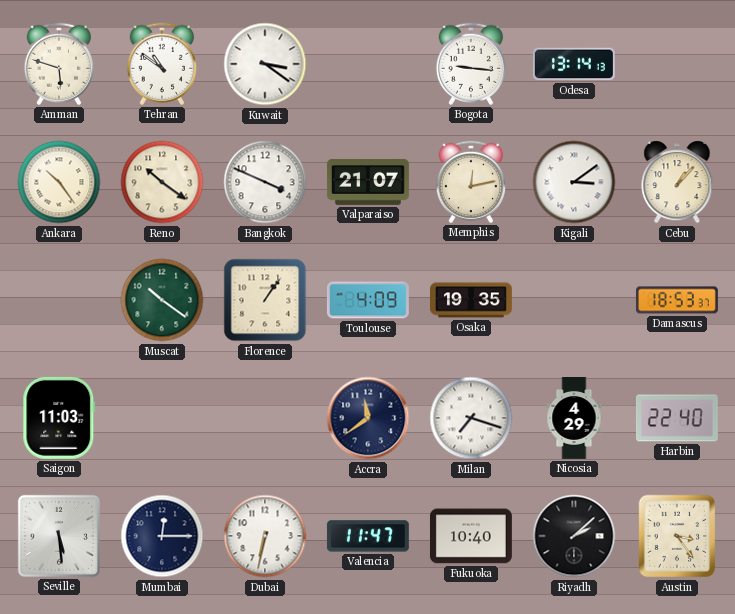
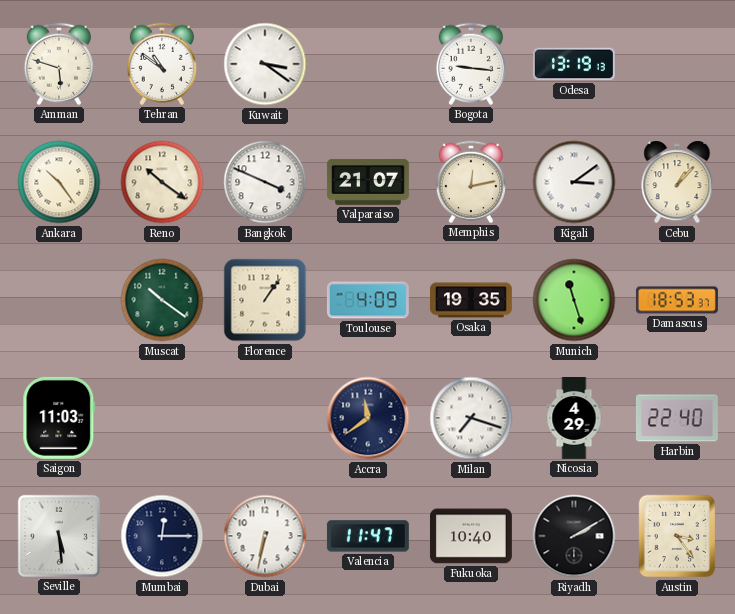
Odesa: 13:14 -> 13:19 (574, 64)
Munich: none -> 11:27 (574, 300)
Riyadh: 2:08 -> 2:10 (574, 536)
